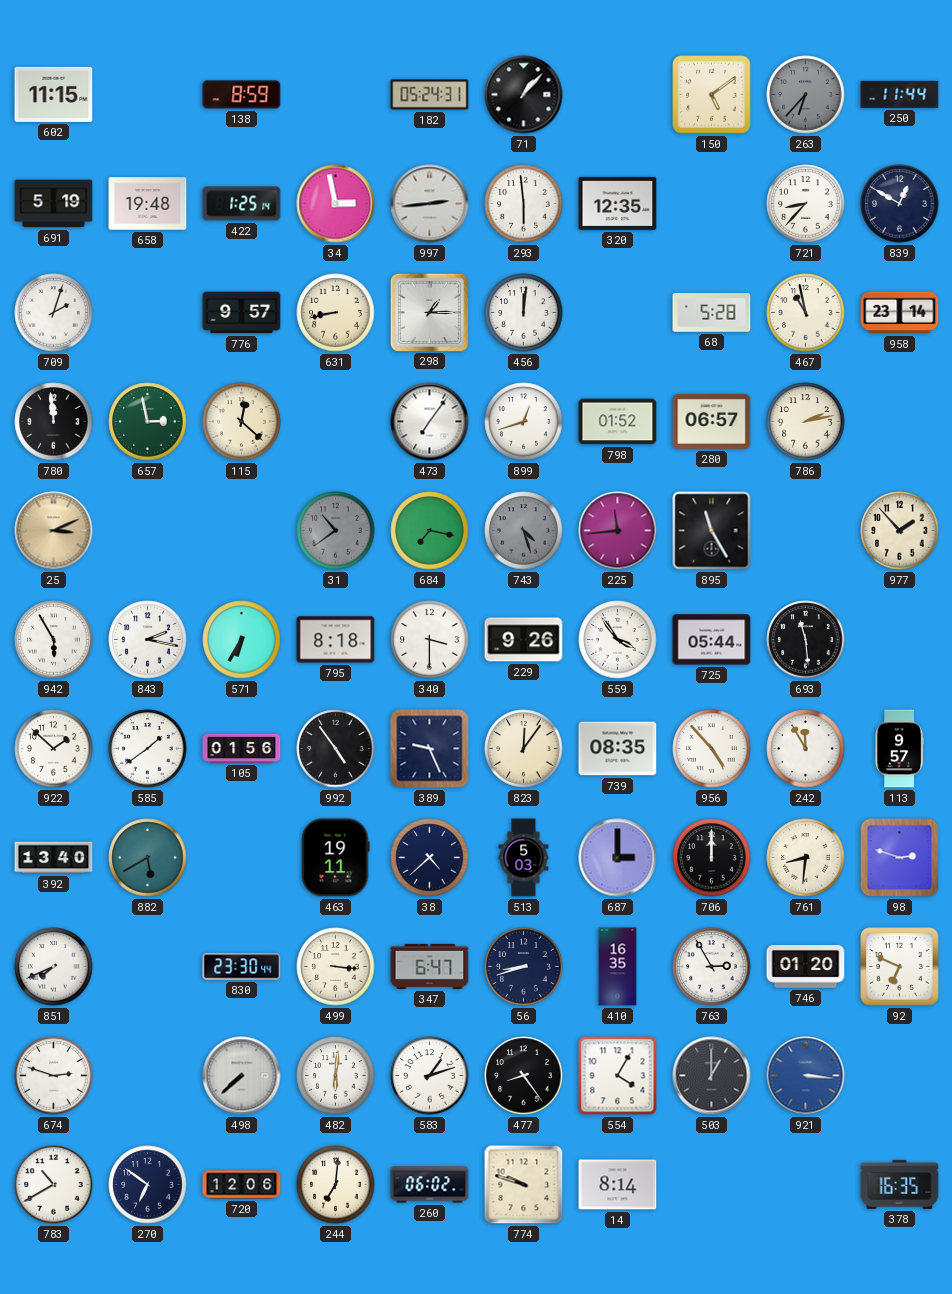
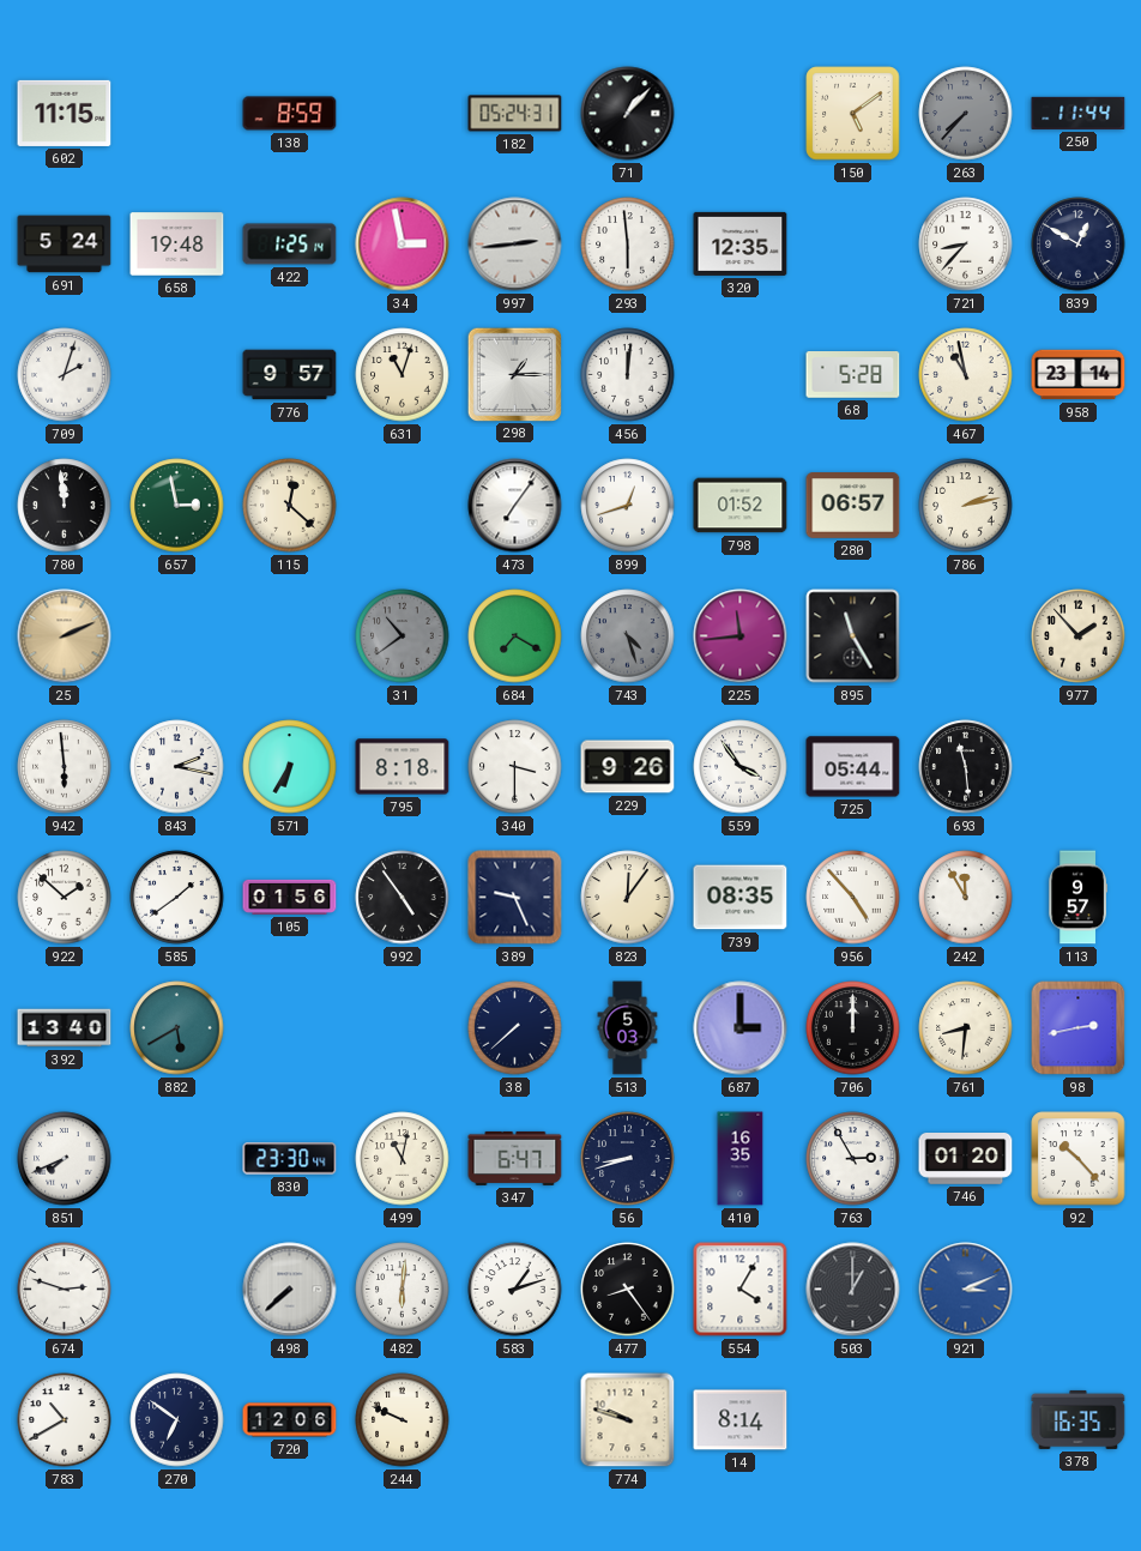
263: 6:37 -> 7:37 (966, 114)
691: 5:19 -> 5:24 (65, 245)
631: 8:43 -> 11:03 (403, 375)
25: 3:11 -> 2:11 (65, 636)
684: 7:17 -> 7:20 (515, 636)
942: 5:55 -> 5:59 (65, 767)
463: 19:11 -> none (336, 858)
38: 4:38 -> 7:38 (515, 1028)
98: 2:48 -> 2:43 (1079, 1028)
499: 3:16 -> 11:02 (403, 1159)
92: 6:49 -> 10:23 (1079, 1159)
921: 3:16 -> 3:11 (966, 1290)
244: 7:01 -> 9:49 (403, 1420)
260: 06:02 -> none (430, 1185)
